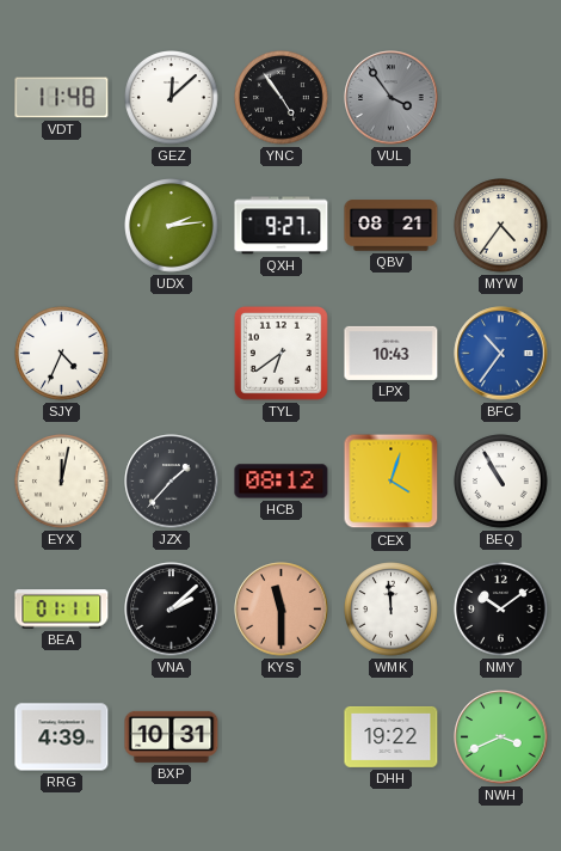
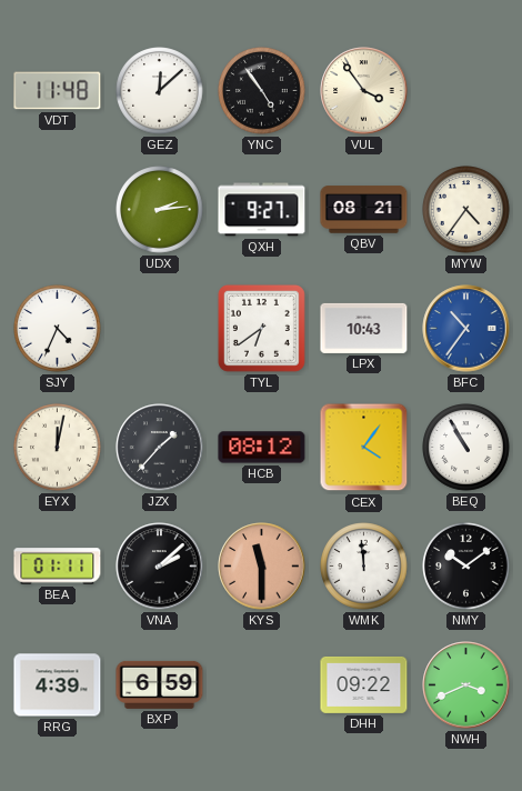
VUL dial: grey -> cream (364, 91)
CEX: 4:03 -> 4:06 (364, 448)
BXP: 10:31 -> 6:59 (160, 684)
DHH: 19:22 -> 09:22 (364, 684)
